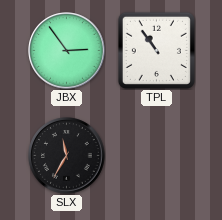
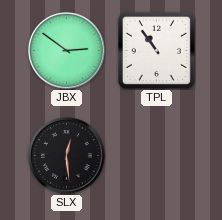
JBX: 2:54 -> 2:51 (67, 51)
SLX: 11:35 -> 12:29 (67, 156)
